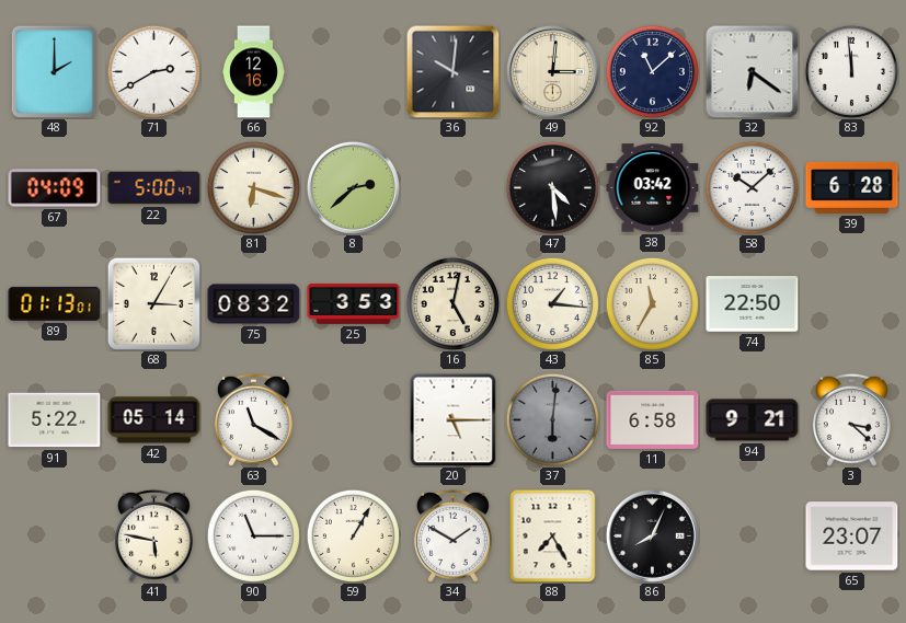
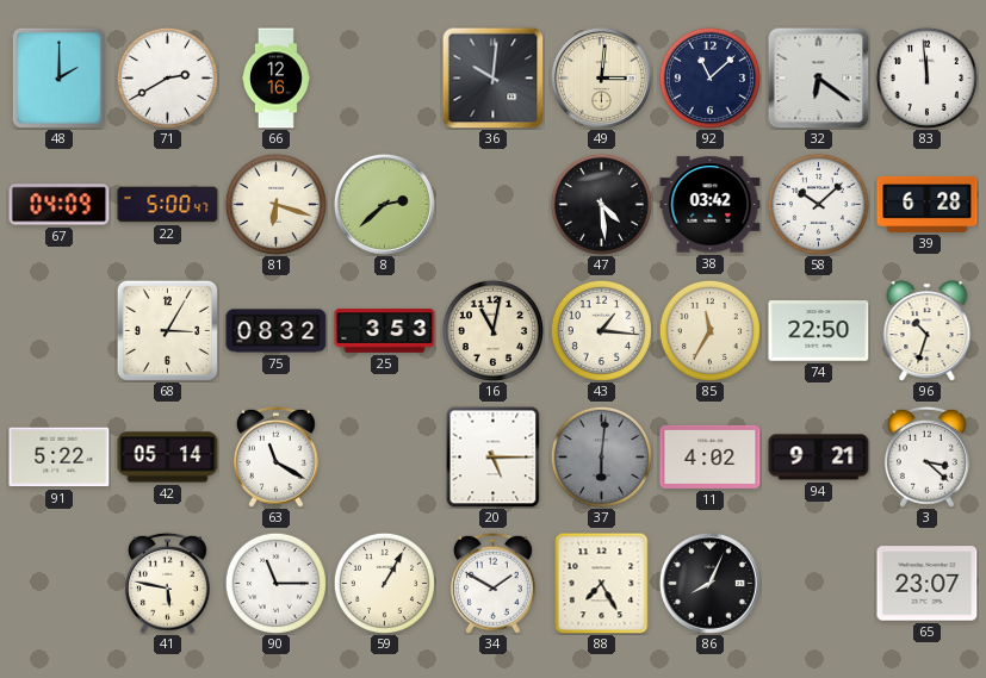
89: 01:13 -> none (55, 303)
16: 5:02 -> 11:02 (492, 330)
96: none -> 10:33 (928, 331)
11: 6:58 -> 4:02 (711, 456)
